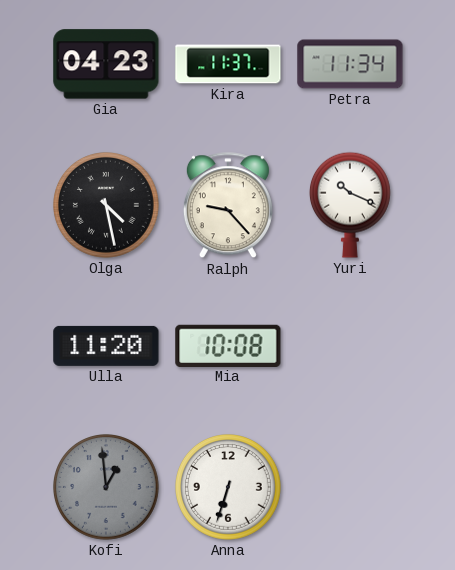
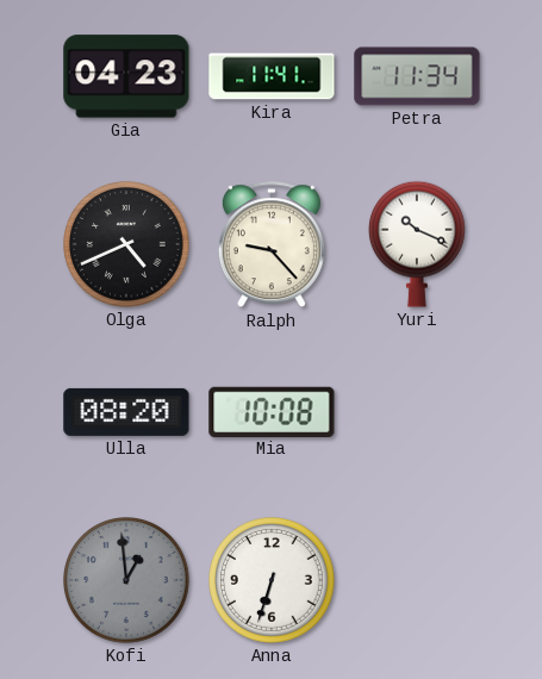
Kira: 11:37 -> 11:41 (272, 76)
Olga: 4:28 -> 4:41 (127, 245)
Ulla: 11:20 -> 08:20 (126, 412)
